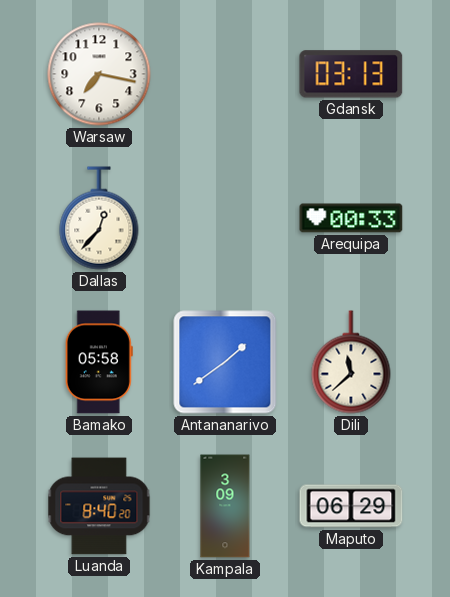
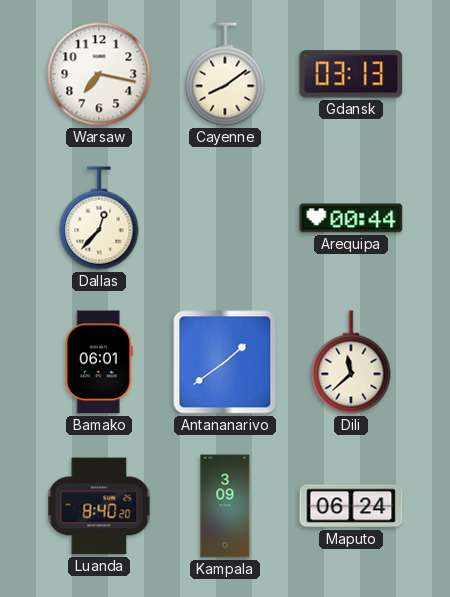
Cayenne: none -> 8:09 (225, 74)
Arequipa: 00:33 -> 00:44 (351, 218)
Bamako: 05:58 -> 06:01 (99, 362)
Maputo: 06:29 -> 06:24 (351, 506)
